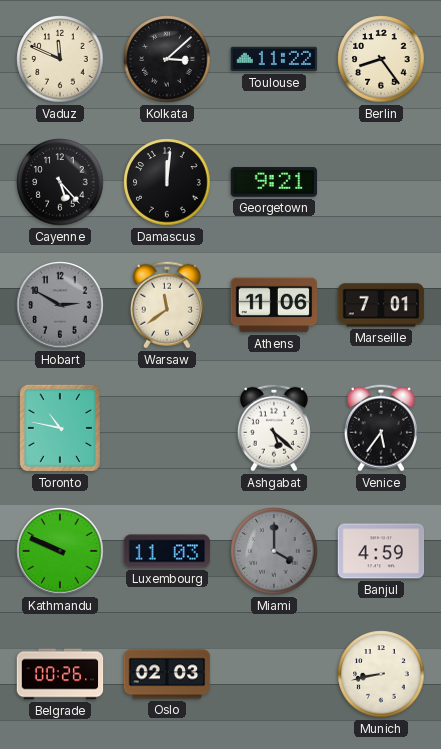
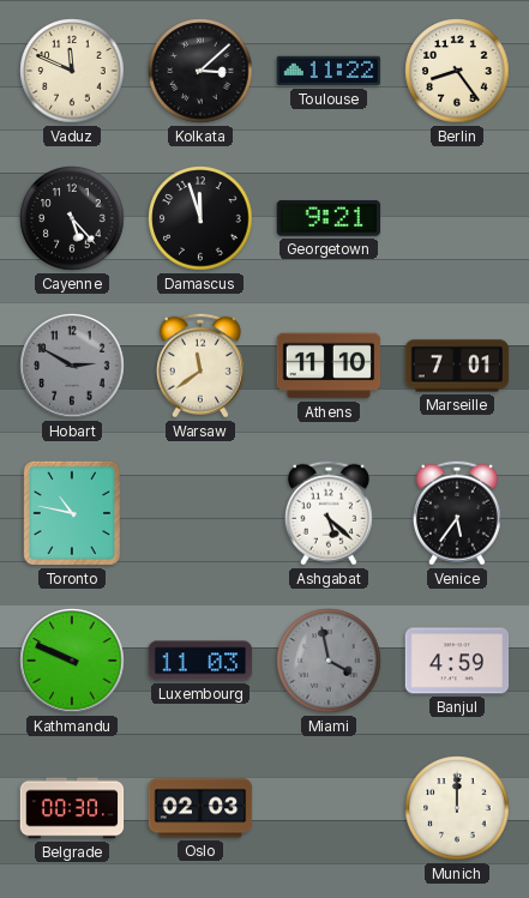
Damascus: 12:01 -> 11:57 (200, 218)
Athens: 11:06 -> 11:10 (329, 366)
Miami: 4:00 -> 3:58 (329, 661)
Belgrade: 00:26 -> 00:30 (72, 808)
Munich: 8:43 -> 12:00 (457, 808)
